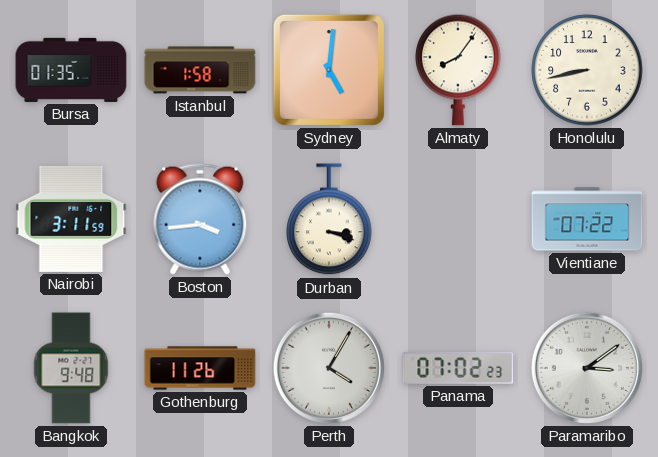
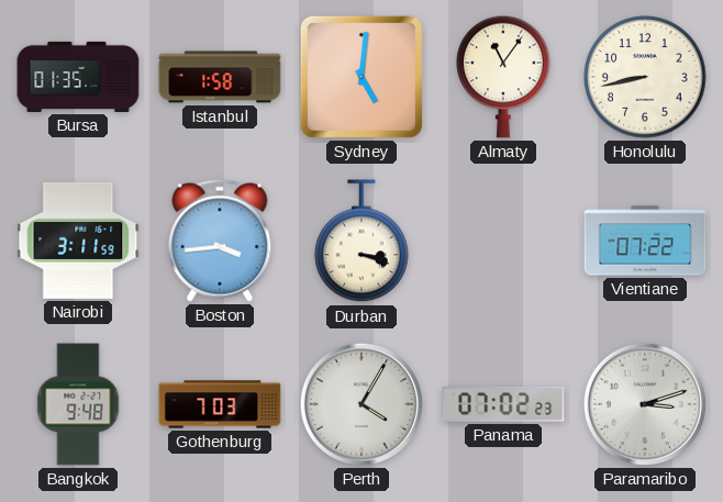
Almaty: 8:06 -> 11:06 (503, 77)
Gothenburg: 11:26 -> 7:03 (220, 404)
Paramaribo: 3:09 -> 3:12 (645, 404)
